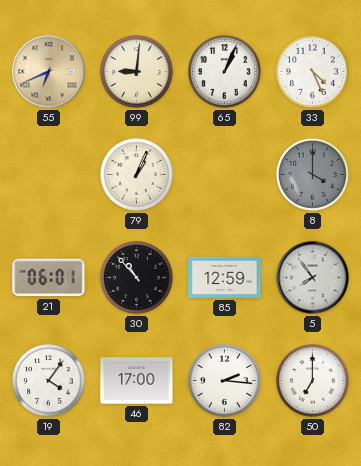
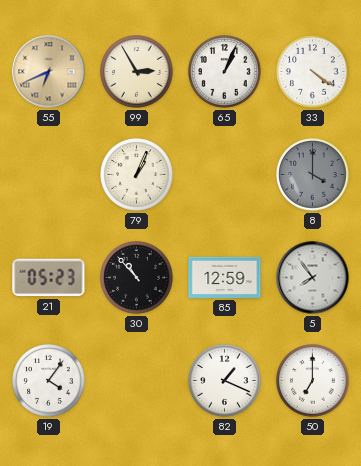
99: 9:01 -> 2:55 (137, 72)
33: 4:26 -> 4:21 (313, 72)
21: 06:01 -> 05:23 (49, 278)
46: 17:00 -> none (137, 381)
82: 2:16 -> 1:19 (225, 381)
